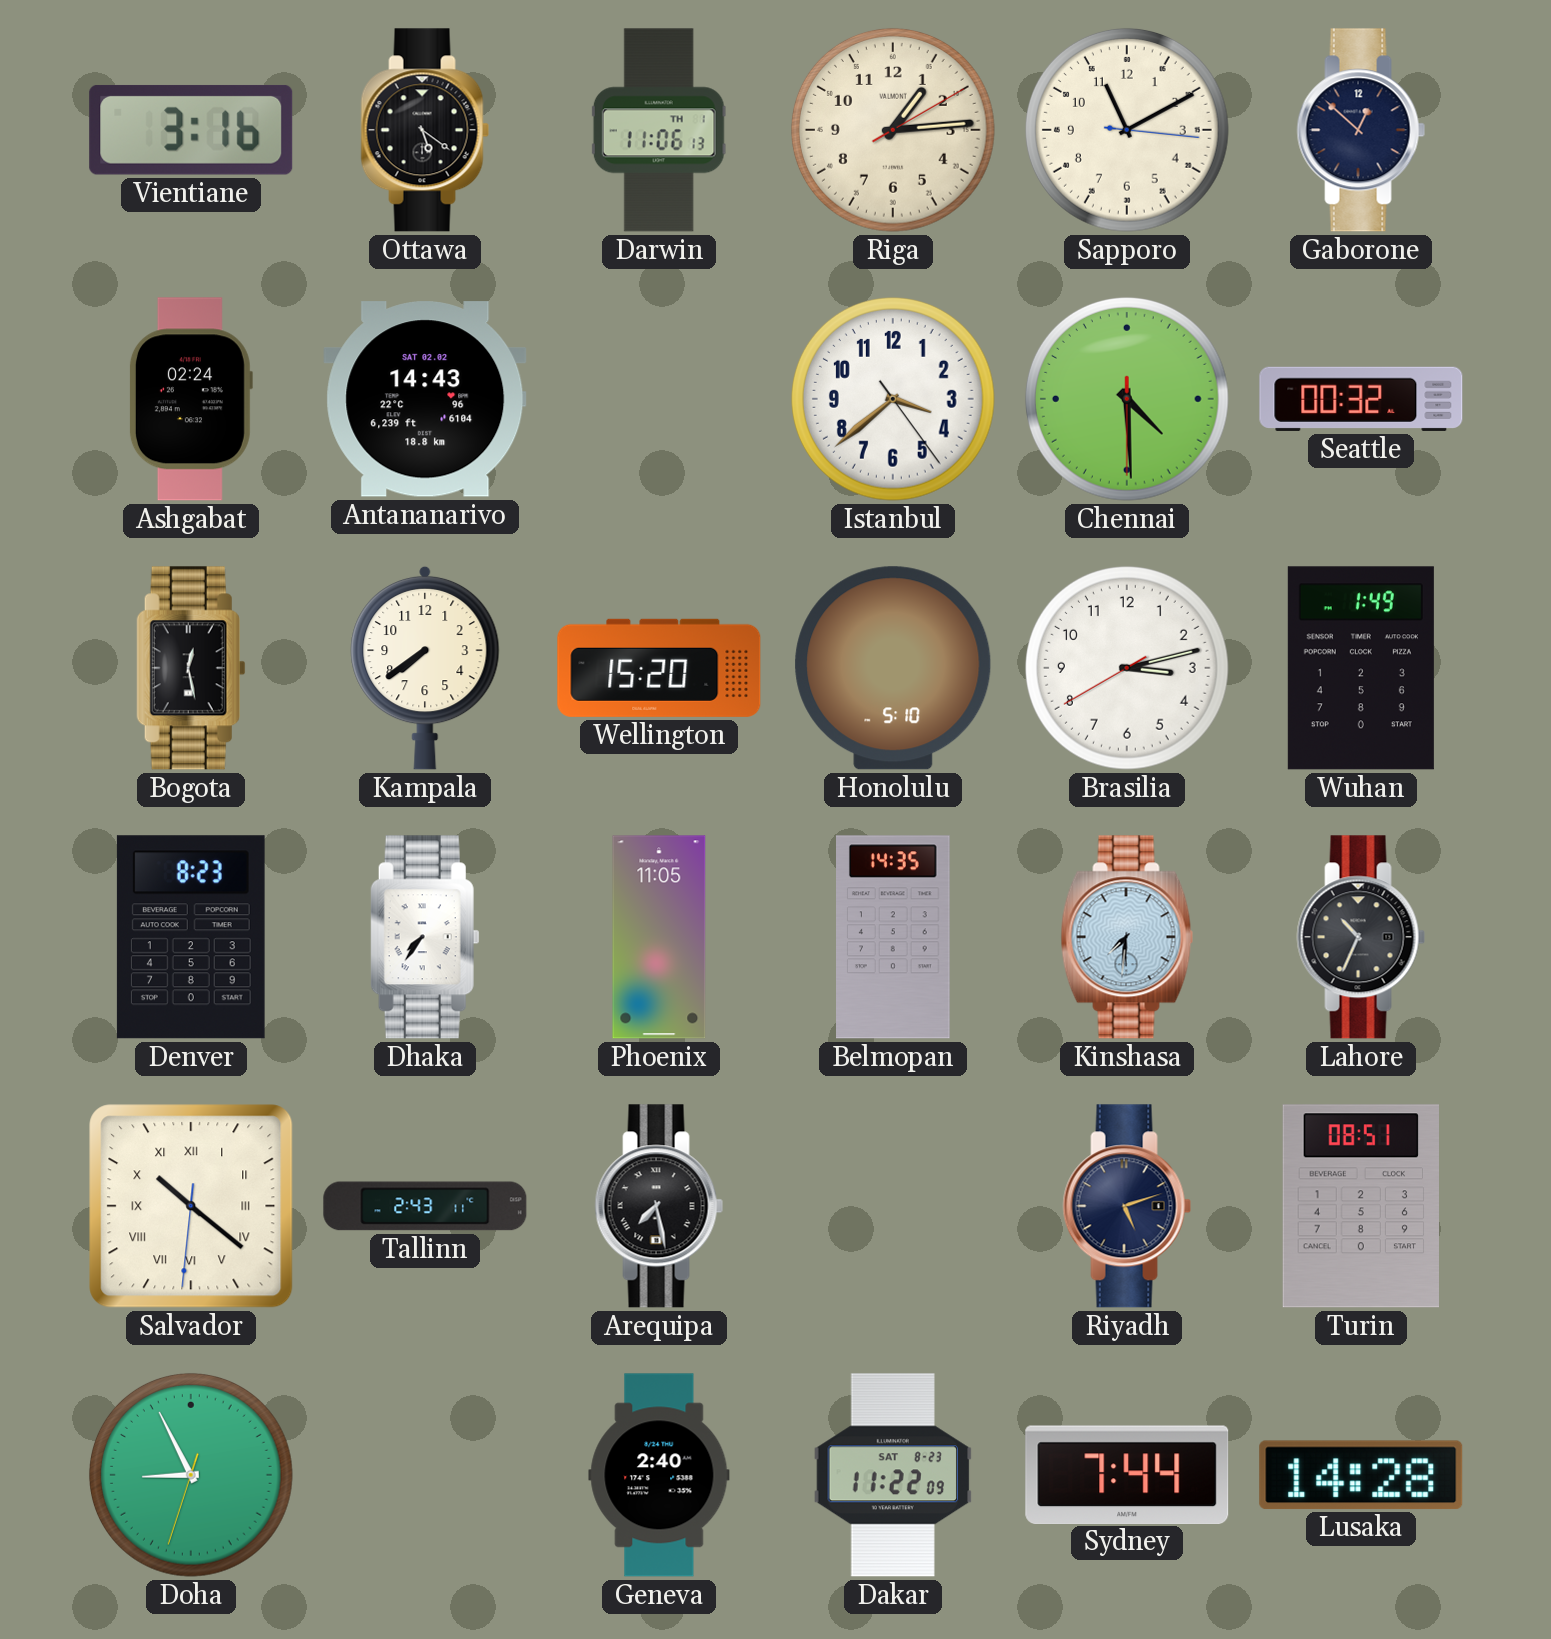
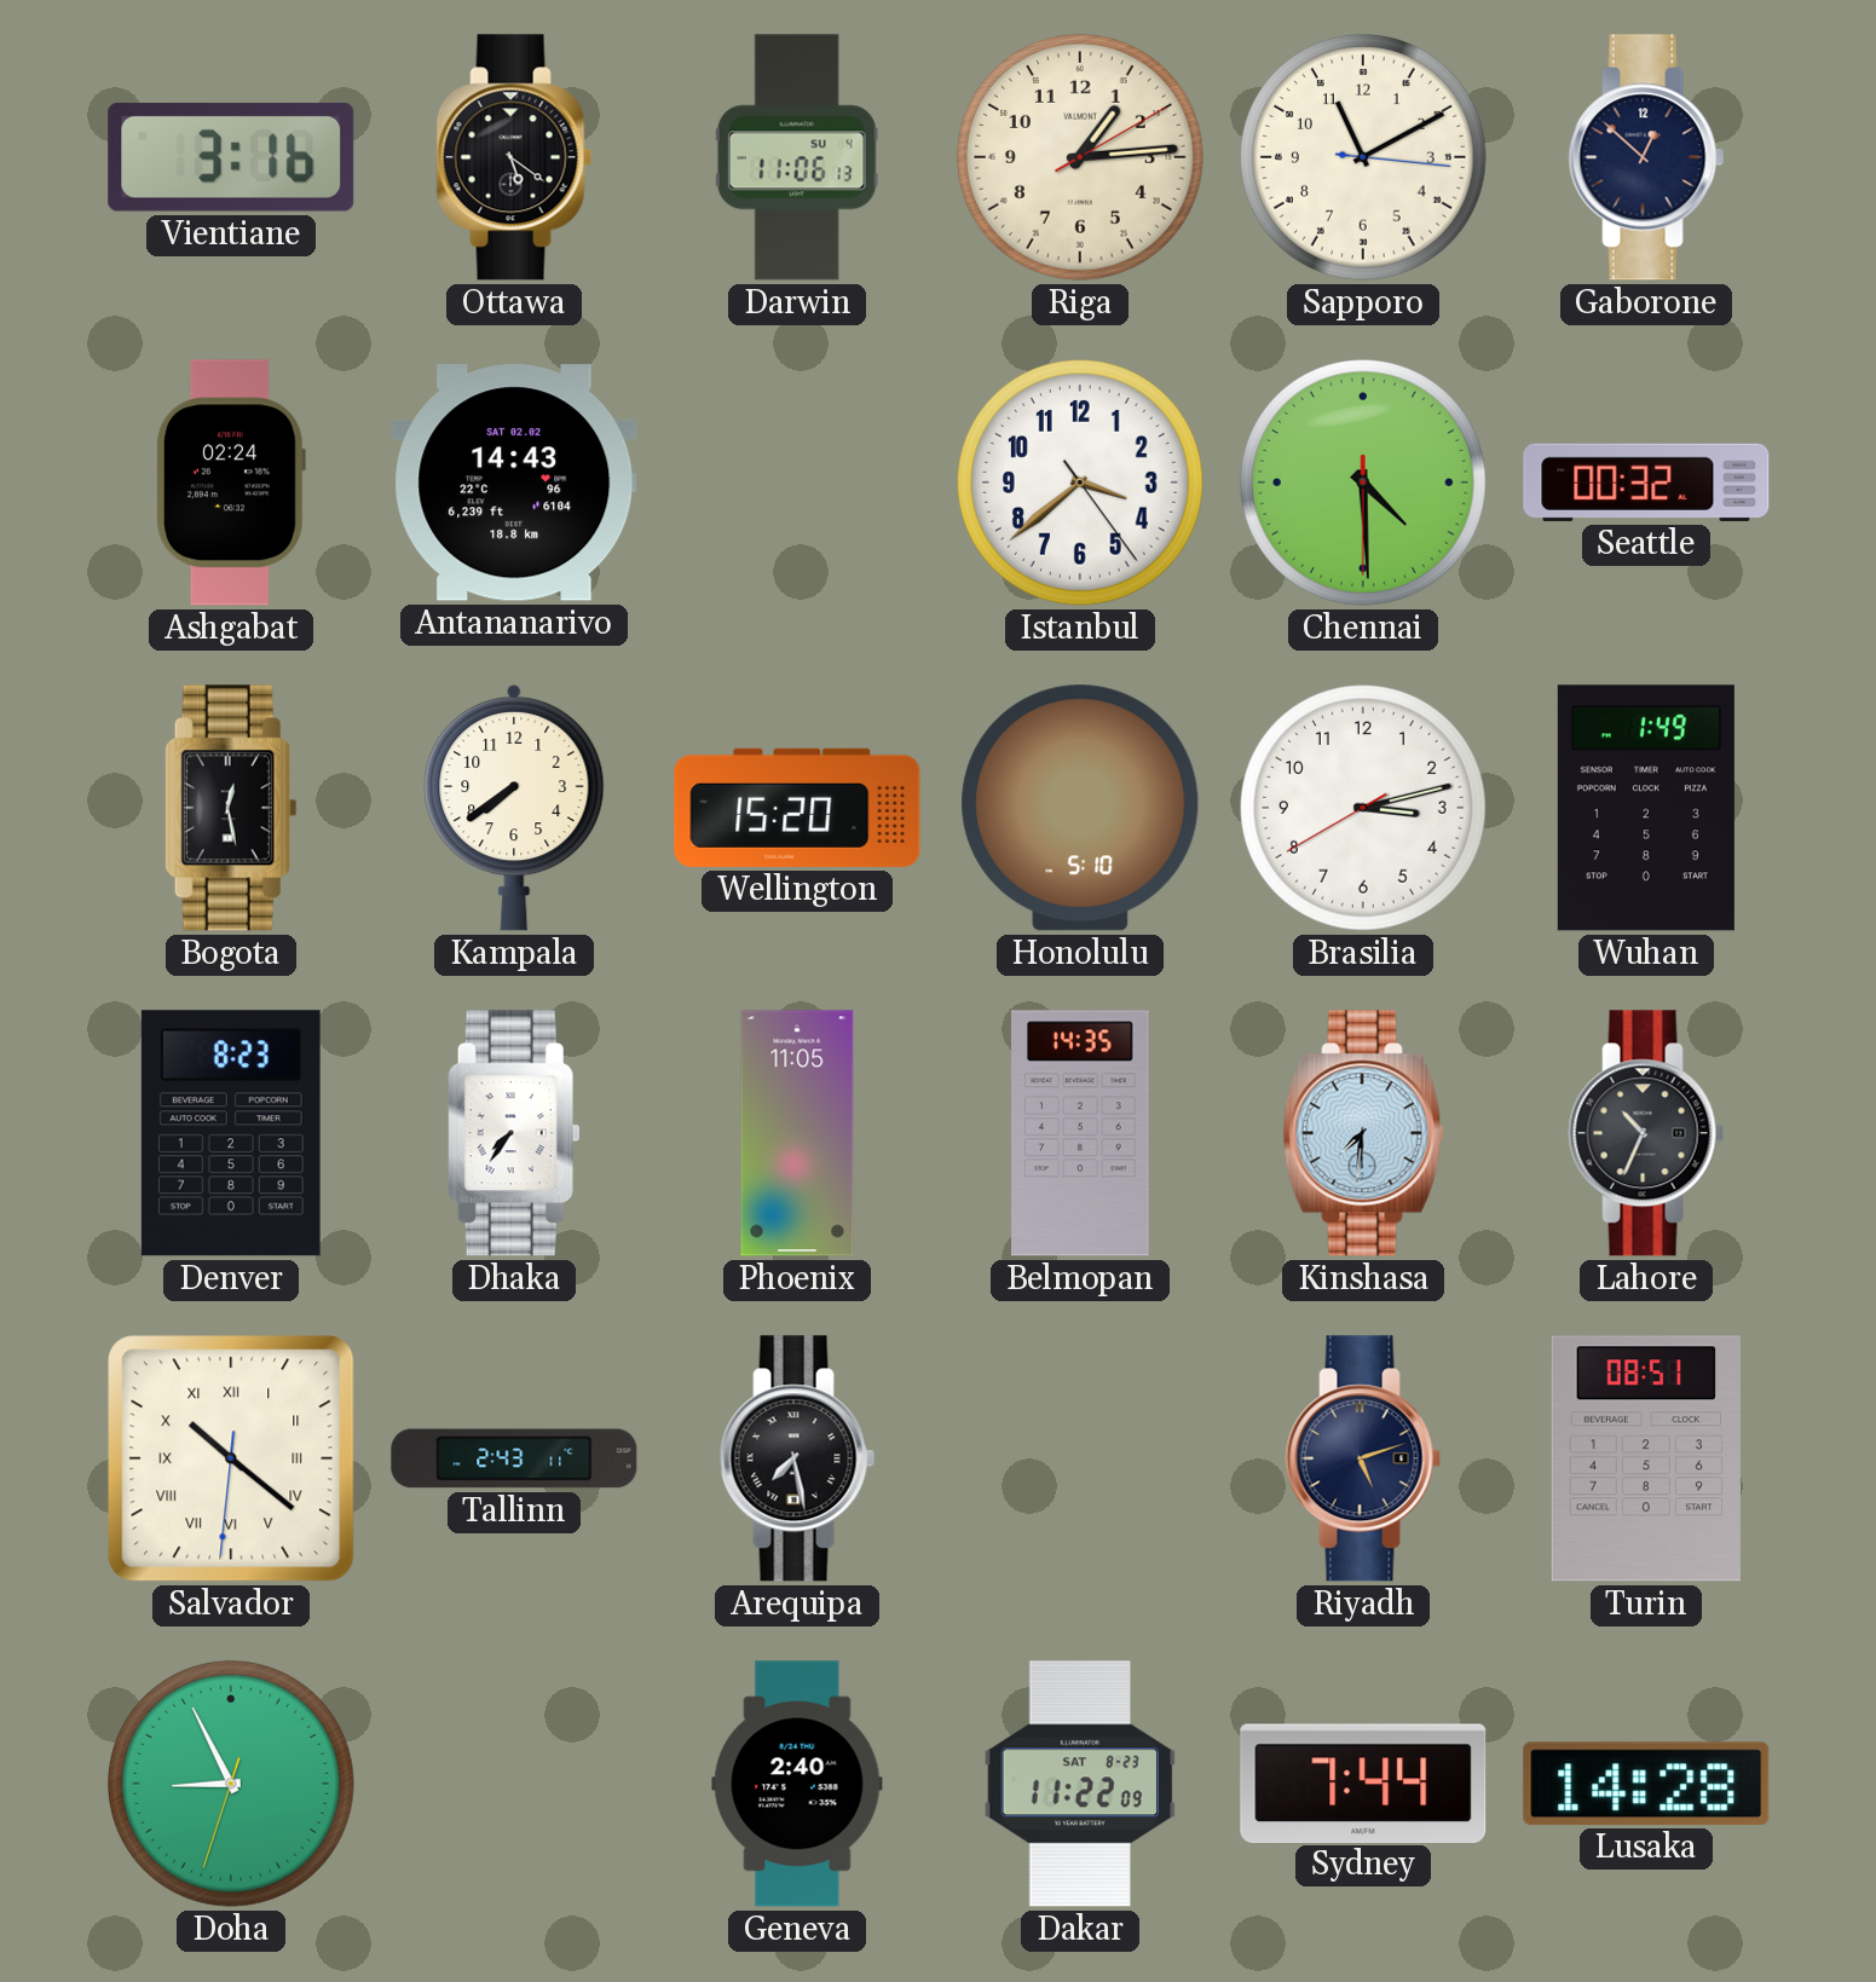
Darwin date: TH 1 -> SU 4 (797, 157)
